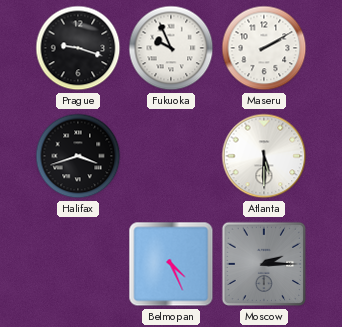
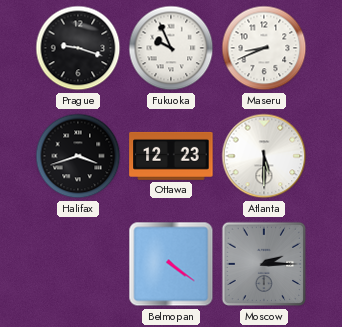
Maseru: 2:10 -> 8:41 (264, 48)
Ottawa: none -> 12:23 (171, 156)
Belmopan: 4:26 -> 4:21 (171, 264)
